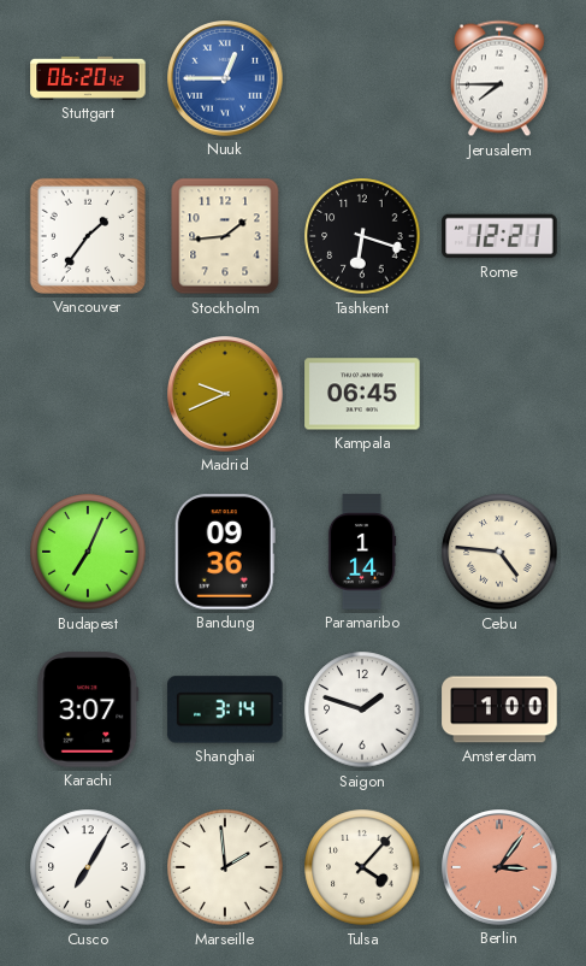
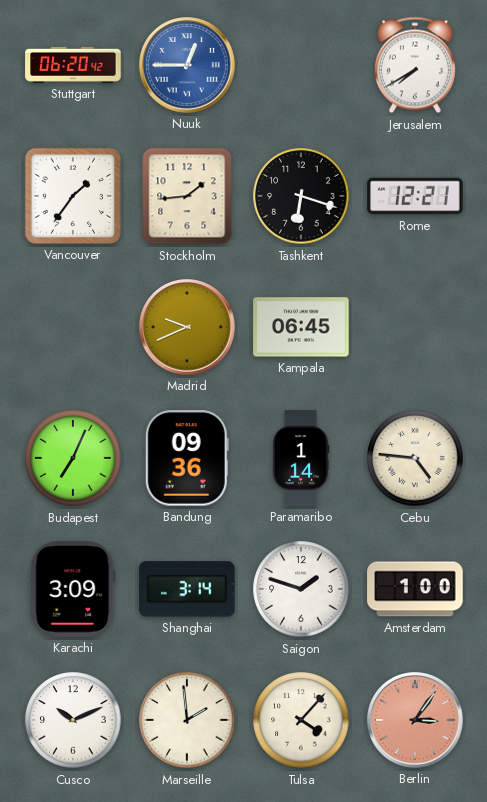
Jerusalem: 7:45 -> 7:40 (415, 65)
Karachi: 3:07 -> 3:09 (73, 589)
Cusco: 7:05 -> 10:11 (73, 720)
